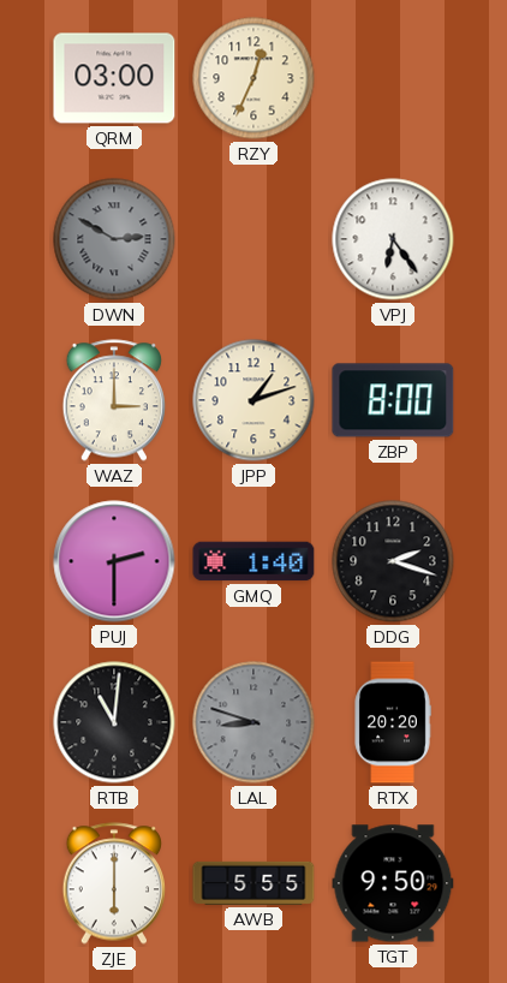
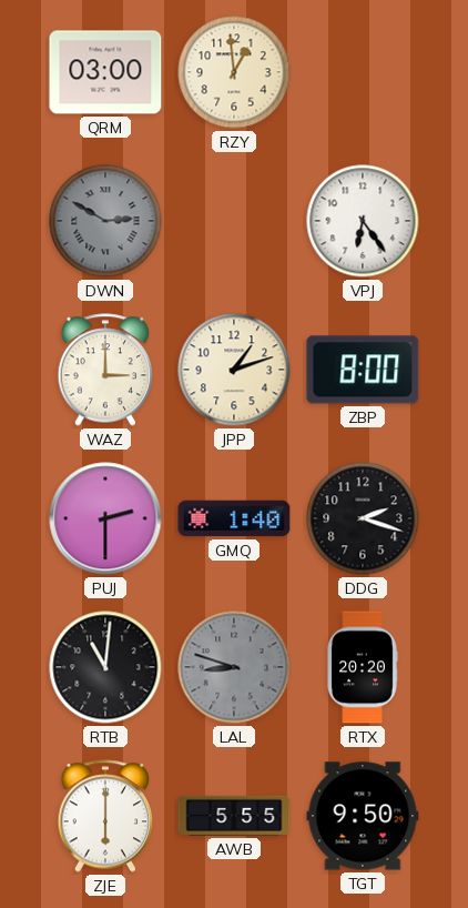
RZY: 12:34 -> 12:59 (234, 72)
